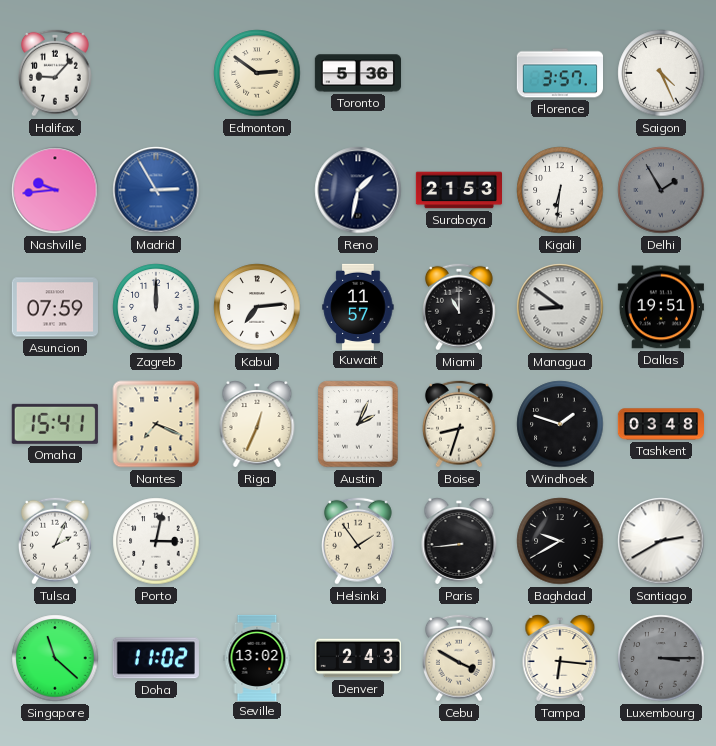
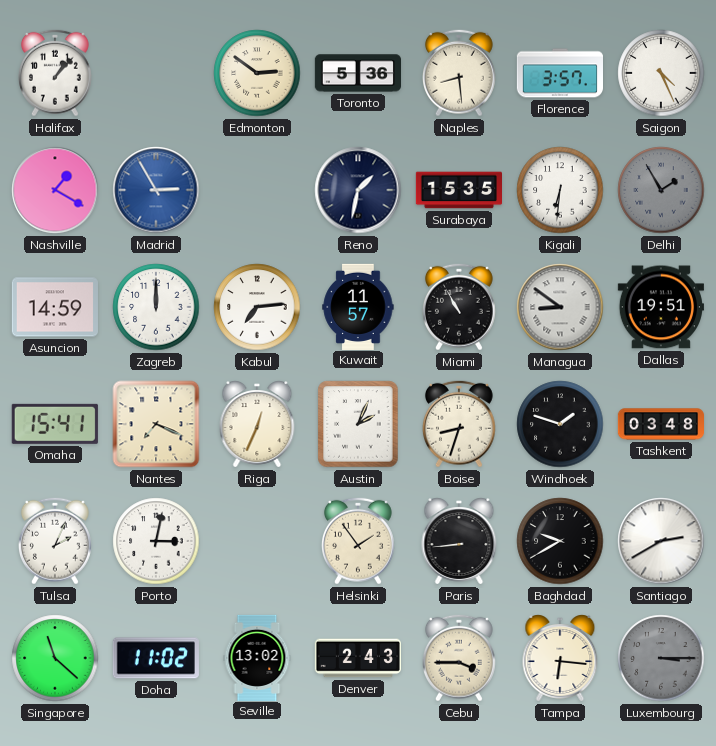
Halifax: 9:07 -> 1:07 (55, 73)
Naples: none -> 8:29 (459, 73)
Nashville: 9:44 -> 1:20 (55, 190)
Surabaya: 21:53 -> 15:35 (458, 190)
Asuncion: 07:59 -> 14:59 (55, 307)
Miami: 11:00 -> 10:55 (459, 307)
Cebu: 3:50 -> 3:45 (459, 658)
